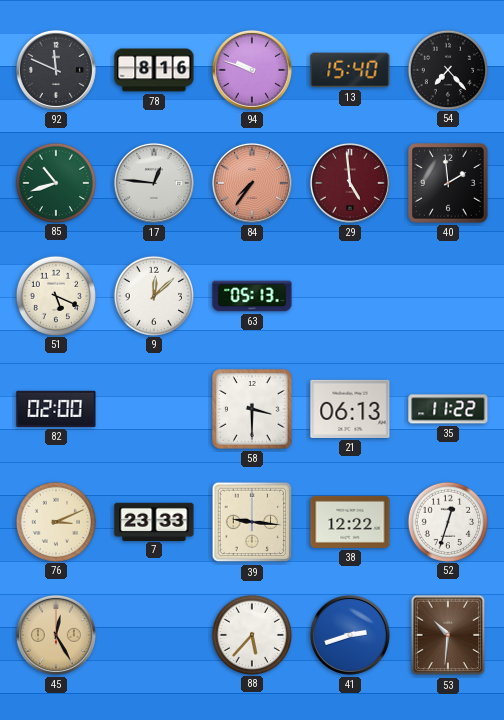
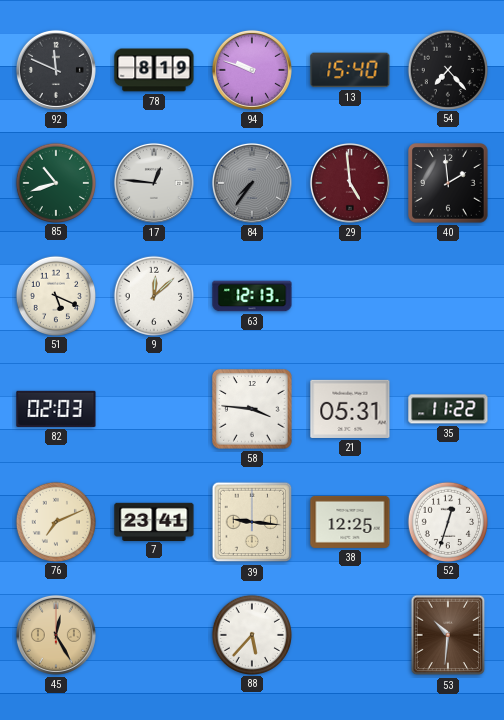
78: 8:16 -> 8:19 (154, 70)
84 dial: salmon -> grey (252, 183)
63: 05:13 -> 12:13 (252, 296)
82: 02:00 -> 02:03 (56, 409)
58: 3:30 -> 3:46 (252, 409)
21: 06:13 -> 05:31 (350, 409)
76: 3:11 -> 7:11 (55, 521)
7: 23:33 -> 23:41 (154, 521)
38: 12:22 -> 12:25 (350, 522)
41: 2:42 -> none (350, 635)
